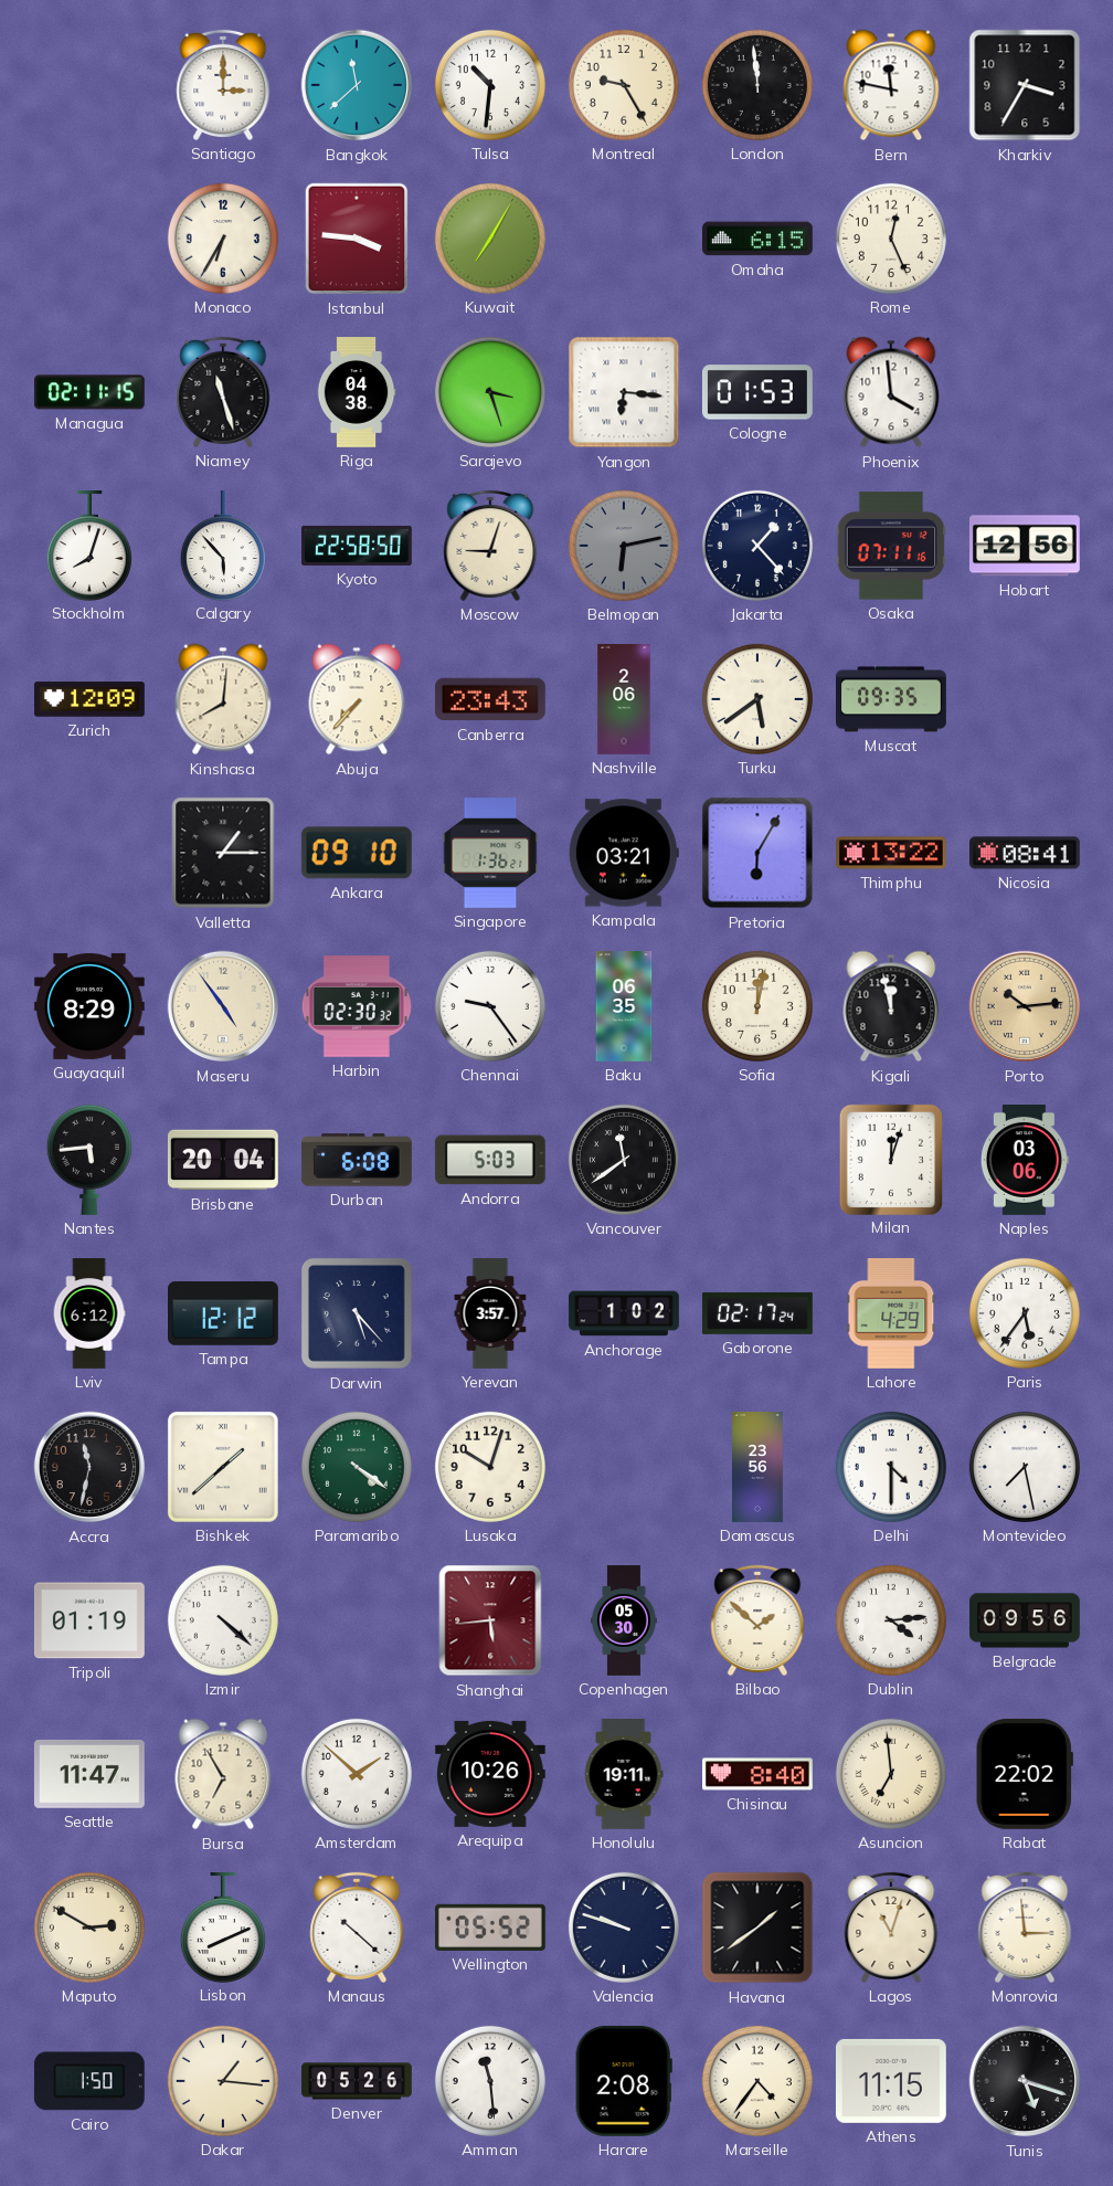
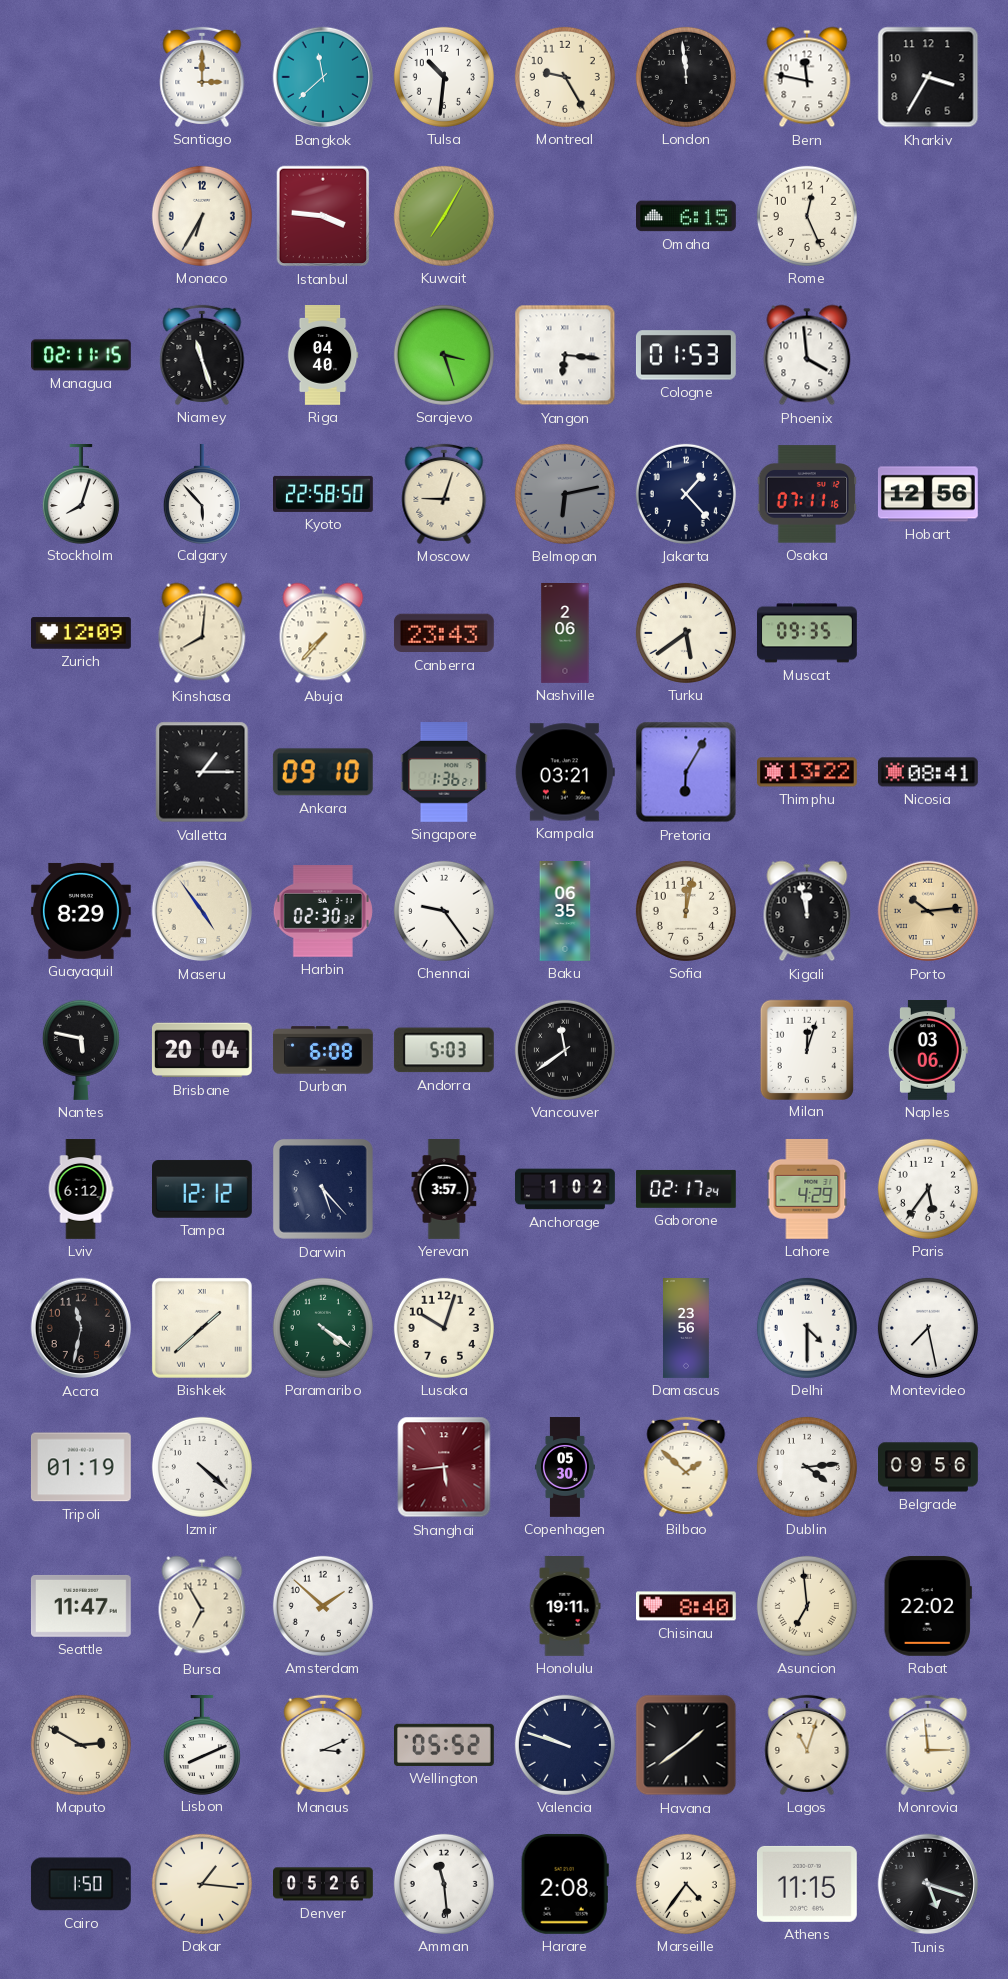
Riga: 04:38 -> 04:40 (323, 356)
Nantes: 5:44 -> 5:47 (81, 1050)
Arequipa: 10:26 -> none (490, 1774)
Manaus: 10:22 -> 3:11 (323, 1745)
